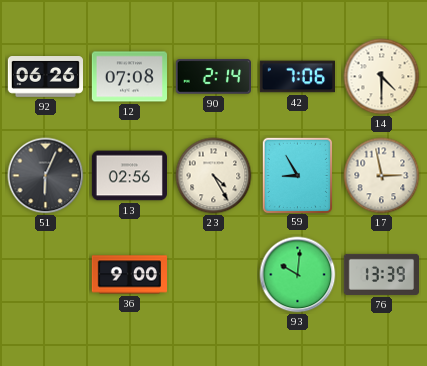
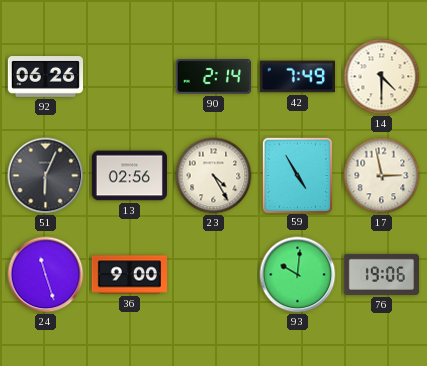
12: 07:08 -> none (129, 77)
42: 7:06 -> 7:49 (297, 77)
59: 8:55 -> 4:55 (297, 175)
24: none -> 11:27 (46, 275)
76: 13:39 -> 19:06 (381, 274)
